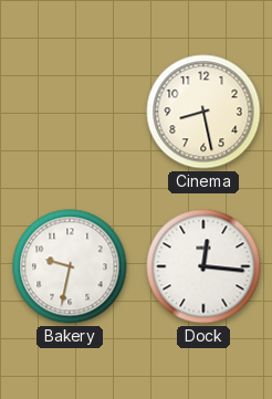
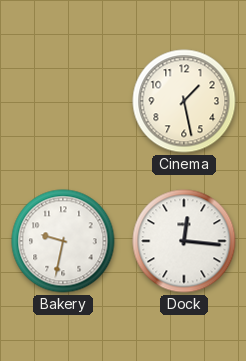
Cinema: 8:28 -> 1:28 (184, 101)
